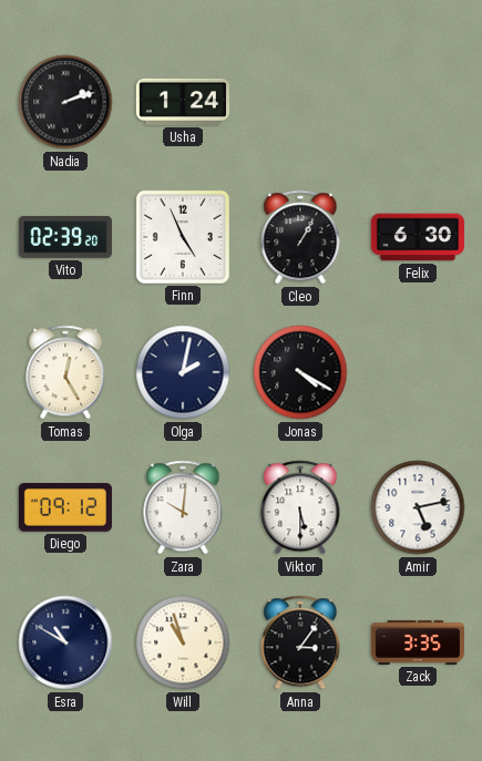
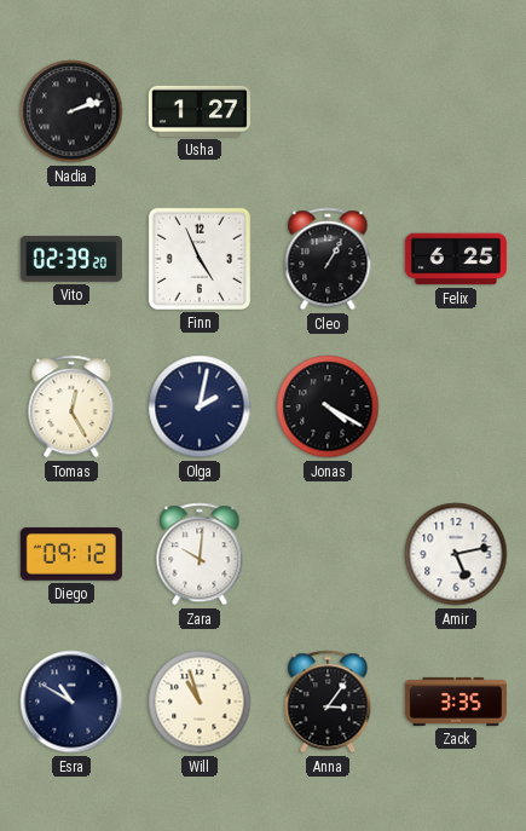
Usha: 1:24 -> 1:27 (200, 111)
Felix: 6:30 -> 6:25 (456, 259)
Viktor: 5:30 -> none (300, 507)
